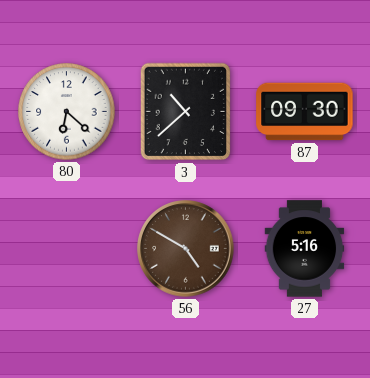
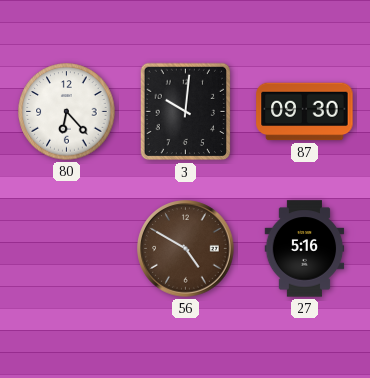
80: 6:22 -> 6:23 (67, 112)
3: 10:38 -> 10:01 (186, 112)
